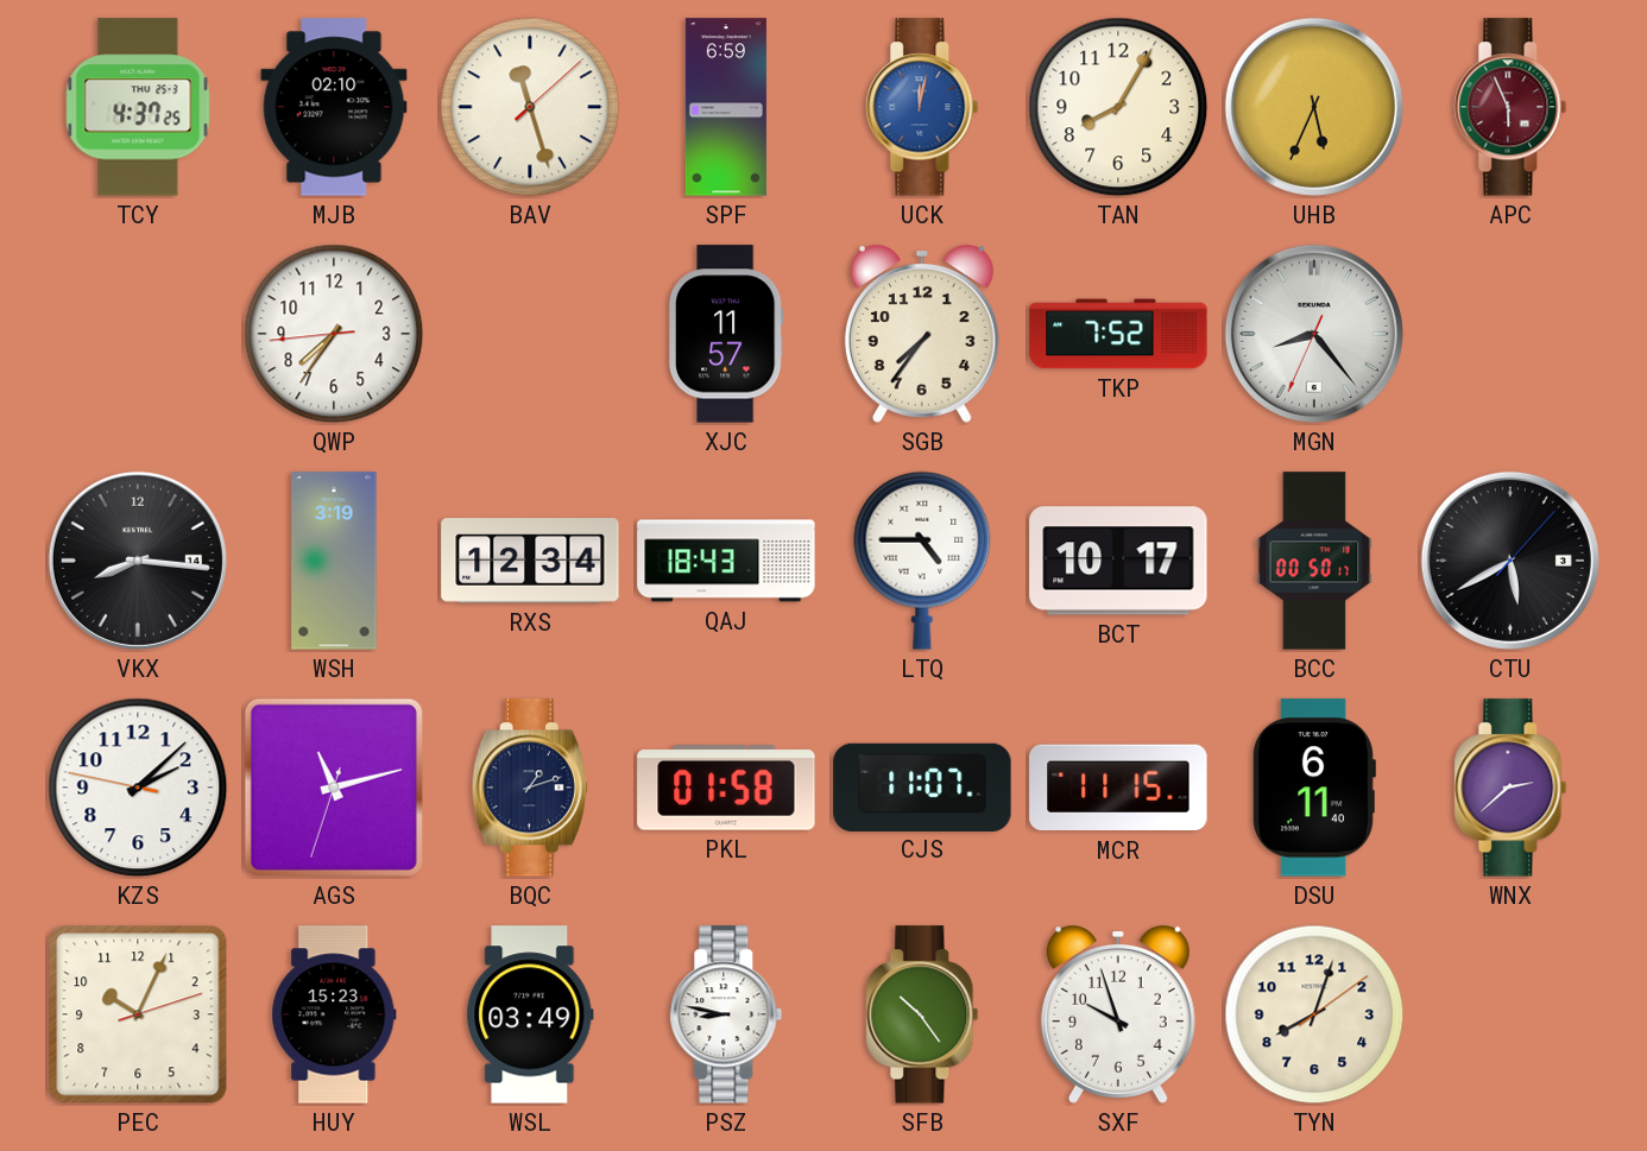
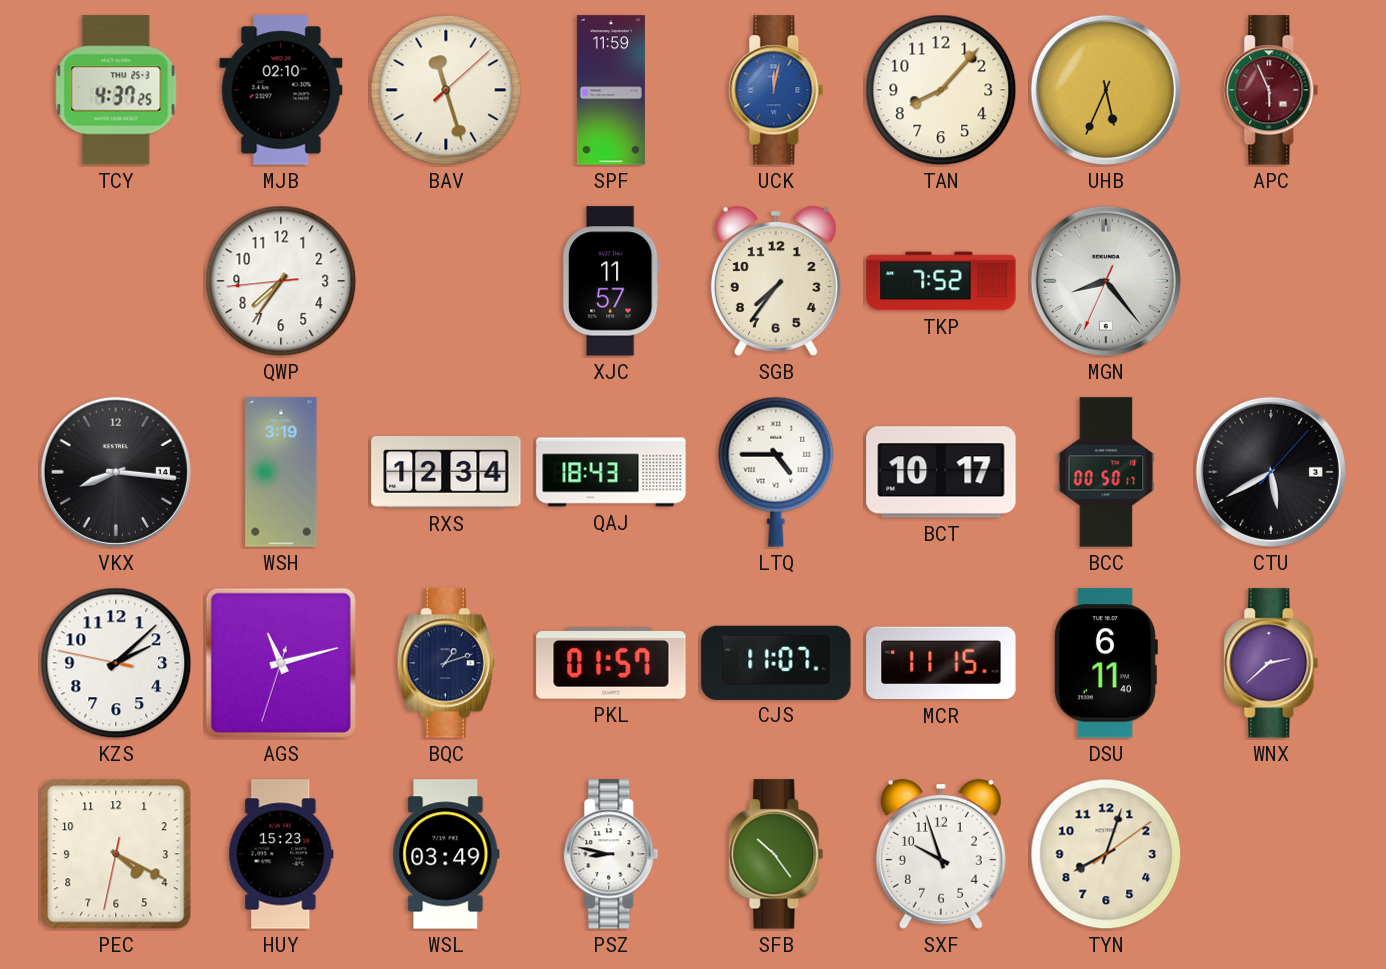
SPF: 6:59 -> 11:59 (611, 90)
TAN: 8:05 -> 8:07 (941, 90)
PKL: 01:58 -> 01:57 (611, 663)
PEC: 10:04 -> 4:19 (116, 854)
